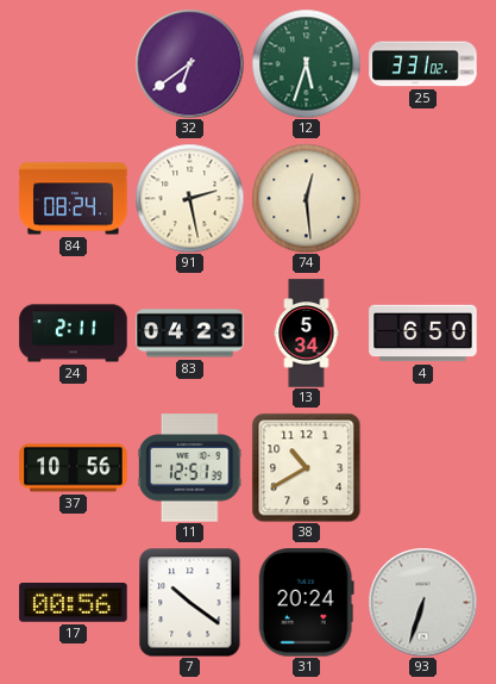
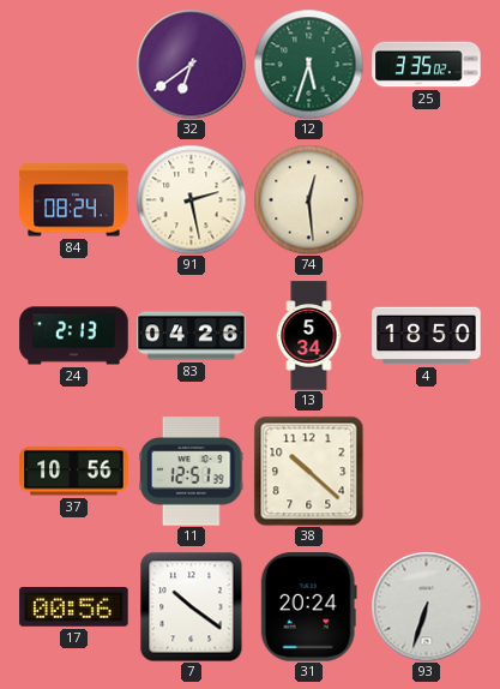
25: 3:31 -> 3:35 (427, 65)
24: 2:11 -> 2:13 (74, 336)
83: 04:23 -> 04:26 (192, 336)
4: 6:50 -> 18:50 (427, 336)
38: 10:40 -> 10:22 (308, 471)
